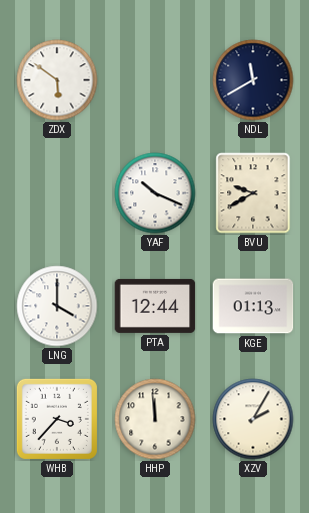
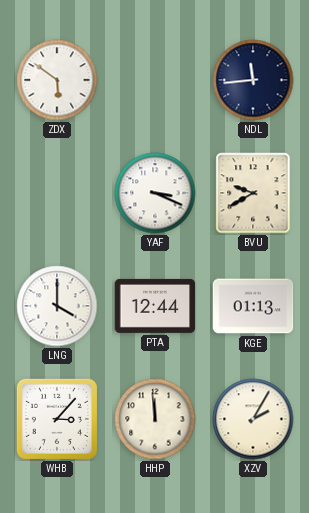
NDL: 11:40 -> 11:44 (253, 80)
YAF: 10:19 -> 3:19 (155, 193)
WHB: 3:37 -> 3:07 (57, 419)
